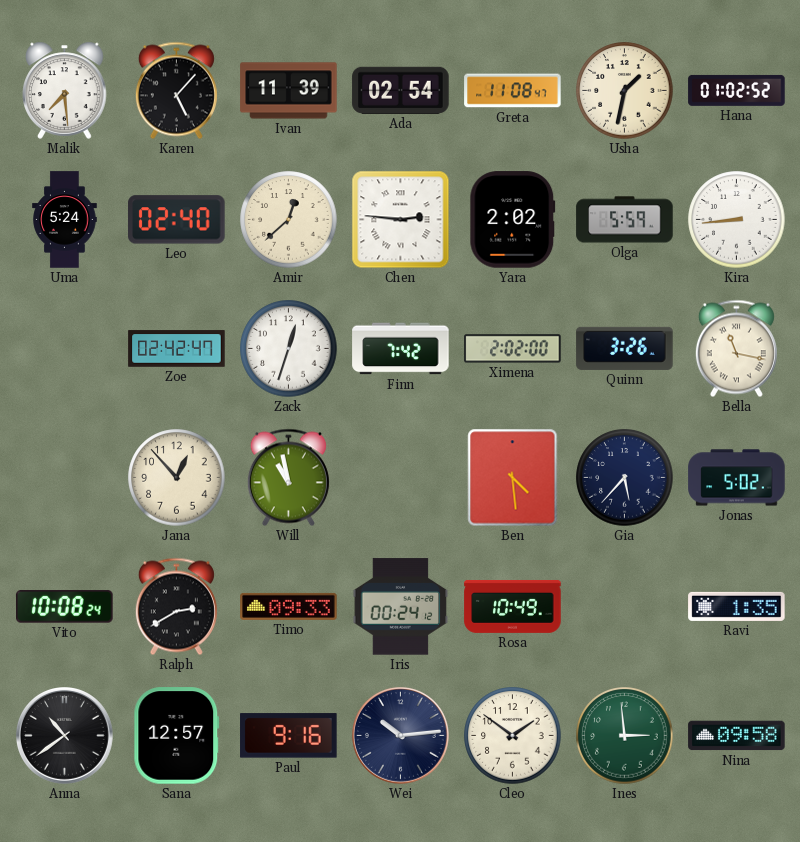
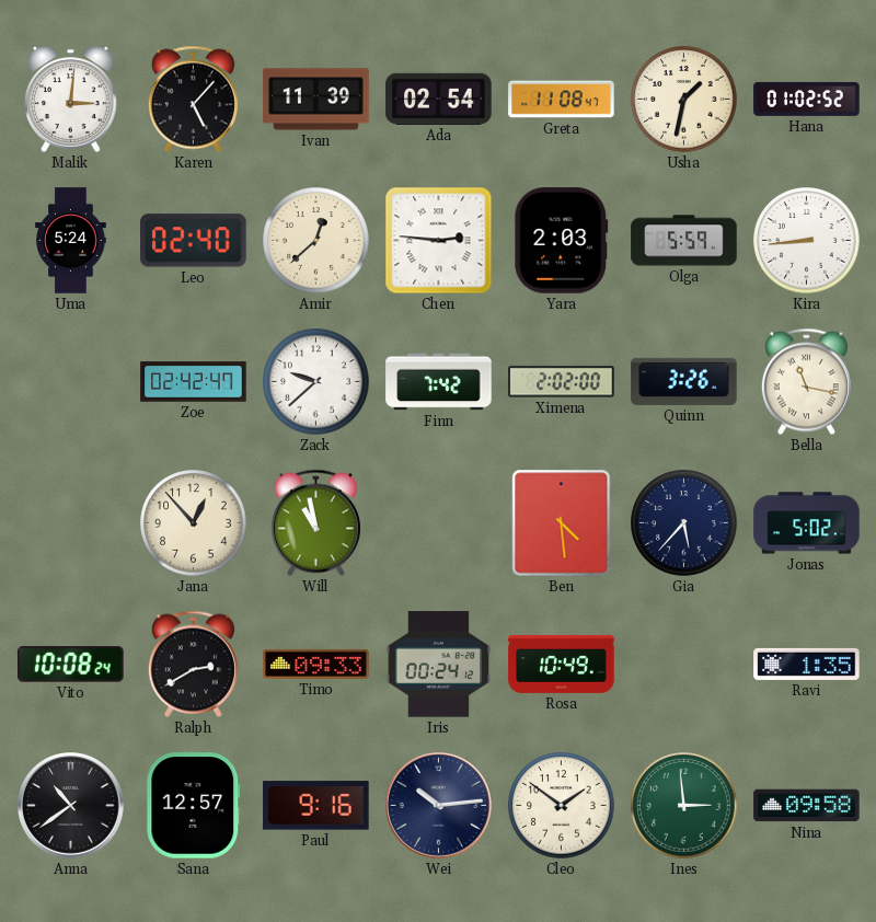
Malik: 7:29 -> 3:01 (71, 99)
Yara: 2:02 -> 2:03 (562, 241)
Zack: 12:33 -> 9:38 (316, 382)
